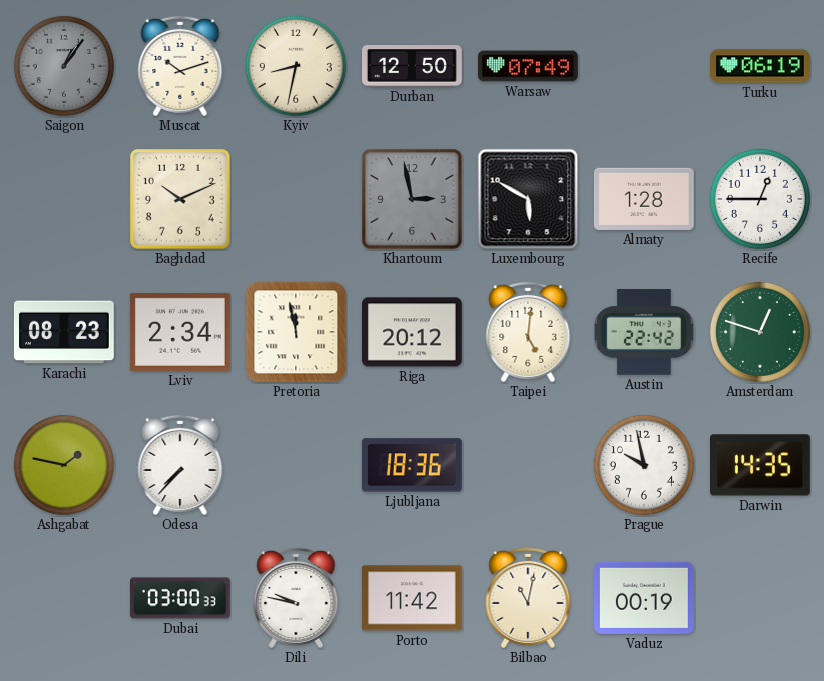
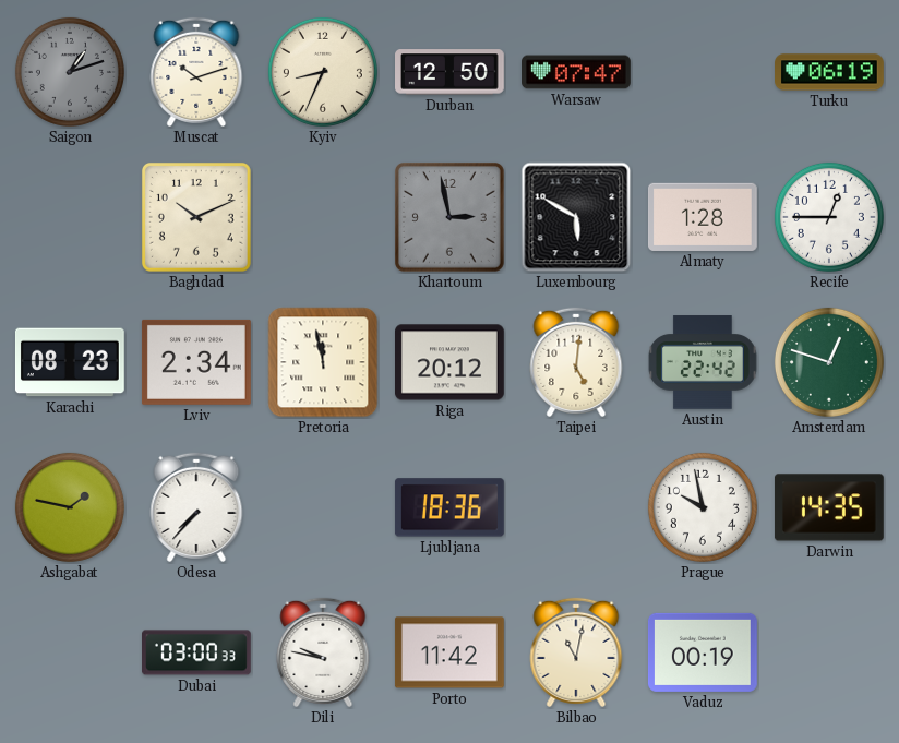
Saigon: 1:06 -> 1:12 (70, 72)
Kyiv: 8:32 -> 8:34 (323, 72)
Warsaw: 07:49 -> 07:47 (577, 72)
